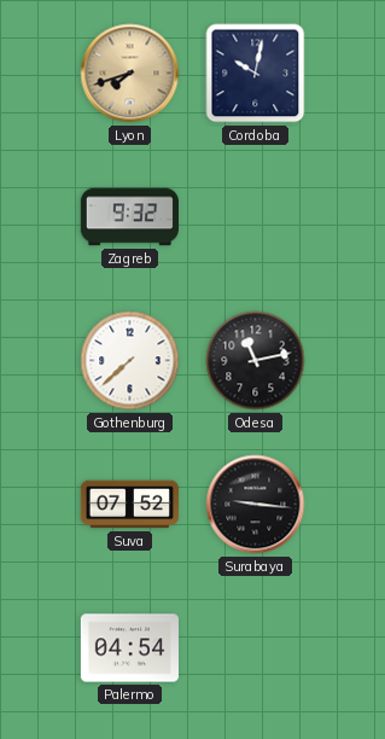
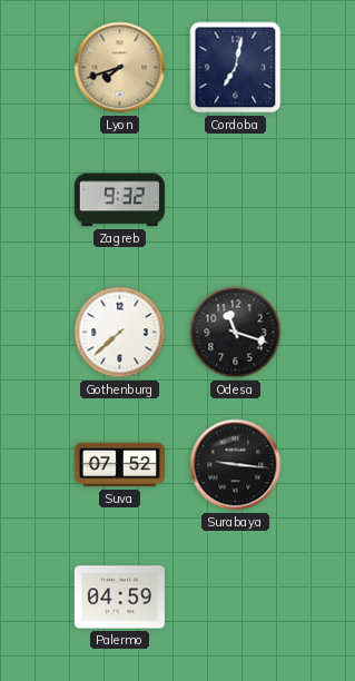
Cordoba: 10:02 -> 7:02 (236, 68)
Odesa: 11:13 -> 11:18 (236, 333)
Palermo: 04:54 -> 04:59 (119, 598)
